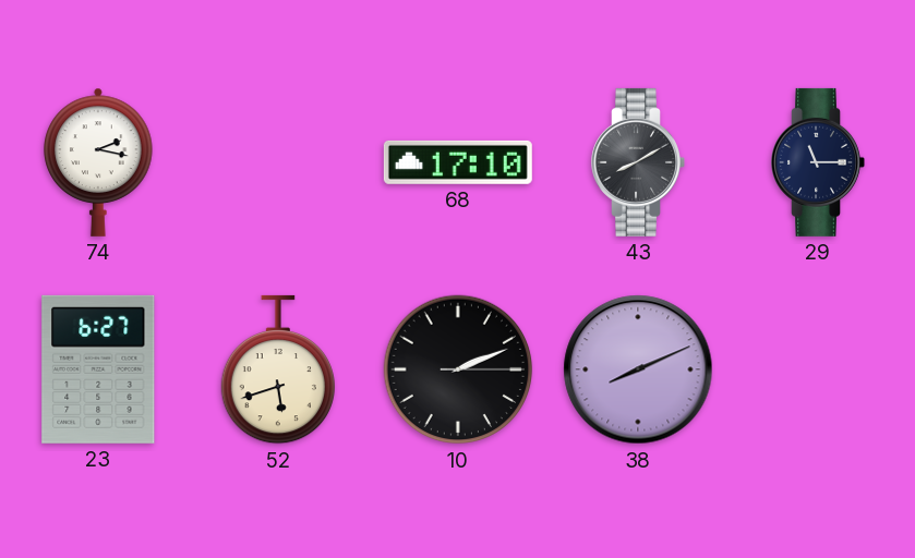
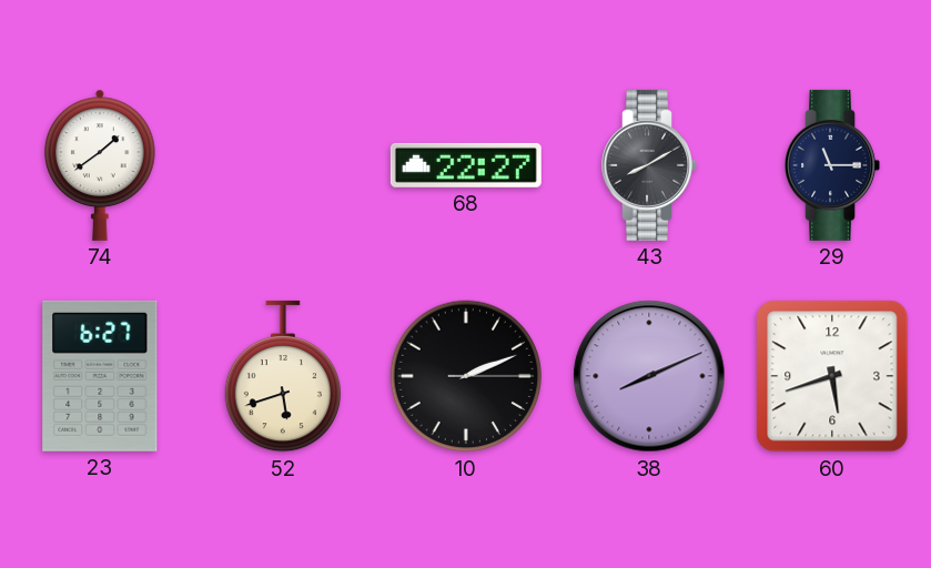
74: 2:17 -> 1:39 (100, 165)
68: 17:10 -> 22:27 (466, 165)
60: none -> 5:42 (832, 376)
